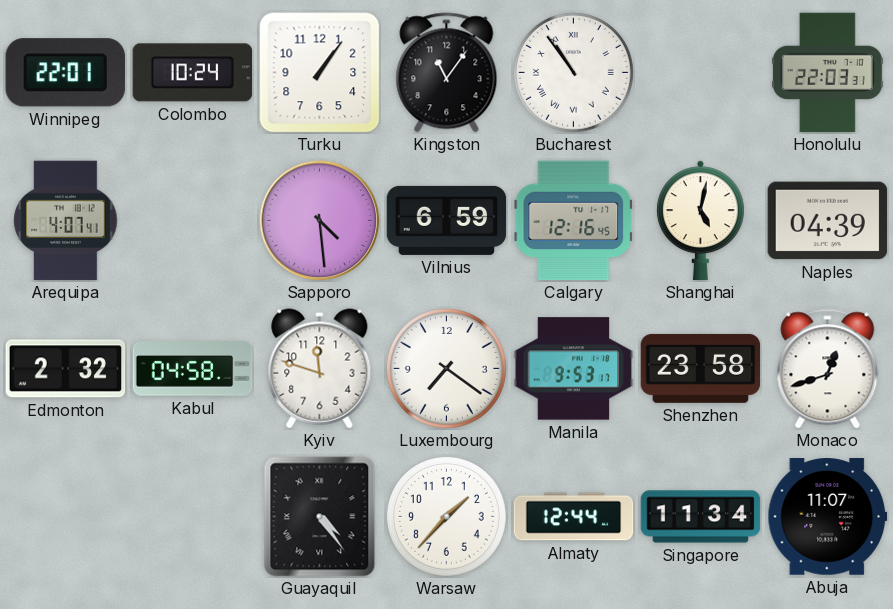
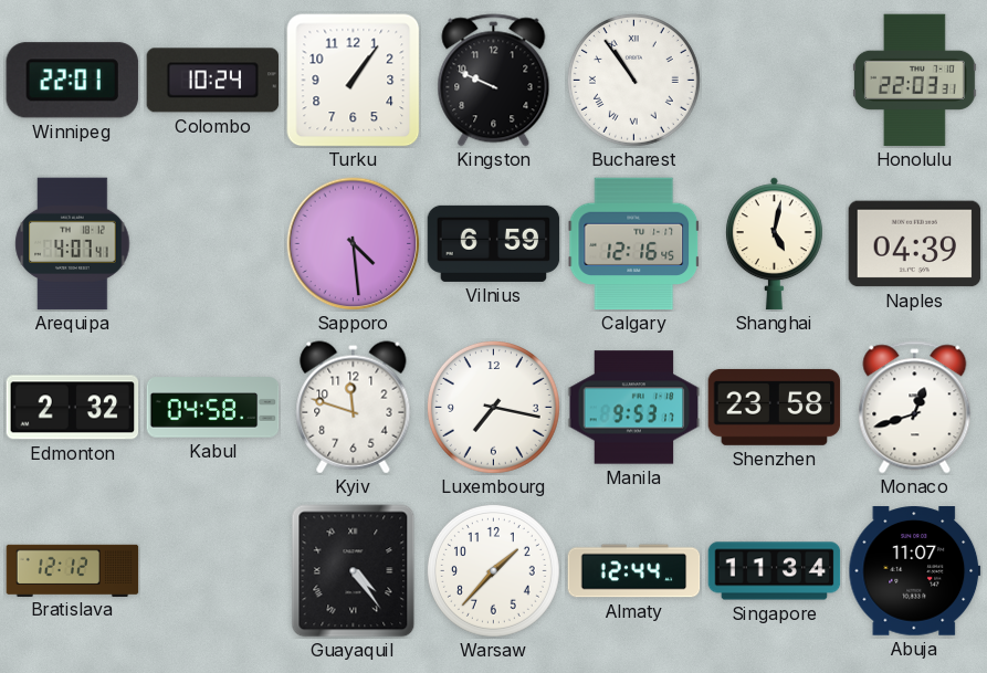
Kingston: 11:06 -> 9:49 (494, 81)
Luxembourg: 7:21 -> 7:17 (493, 407)
Bratislava: none -> 12:12 (73, 570)
